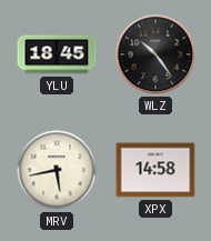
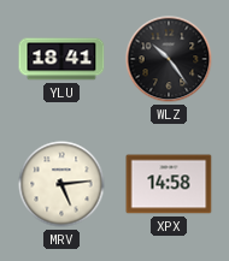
YLU: 18:45 -> 18:41 (61, 59)
MRV: 5:43 -> 5:14 (61, 184)
